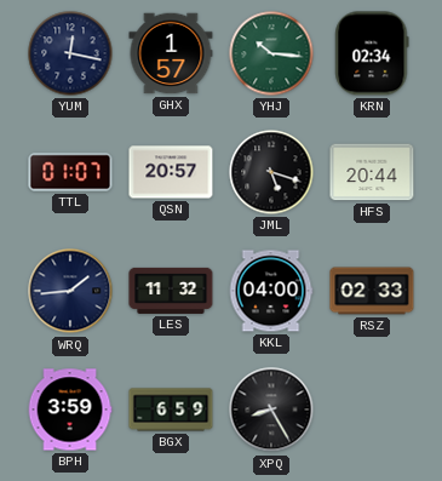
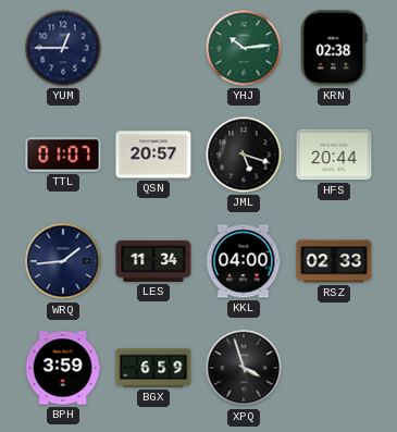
YUM: 12:17 -> 12:45 (63, 48)
GHX: 1:57 -> none (171, 53)
YHJ: 10:16 -> 10:14 (244, 48)
KRN: 02:34 -> 02:38 (334, 48)
LES: 11:32 -> 11:34 (153, 261)
XPQ: 8:25 -> 3:57 (244, 368)
